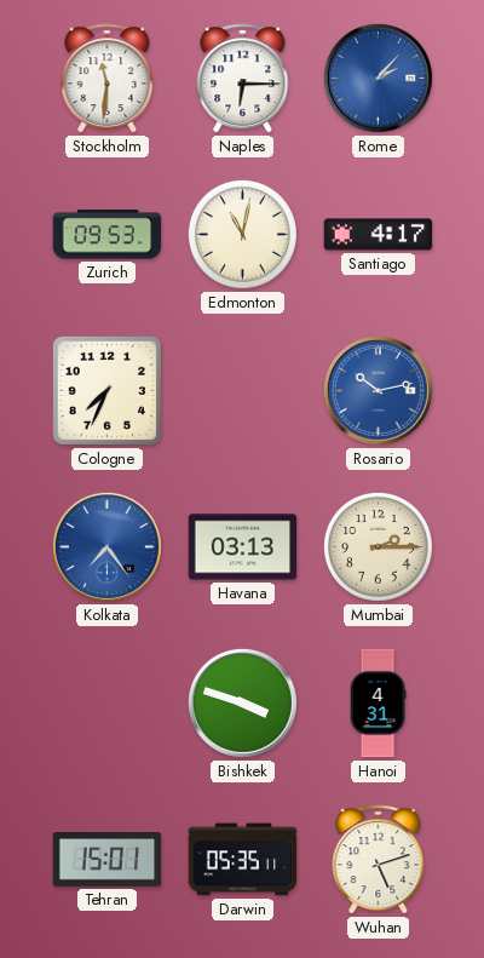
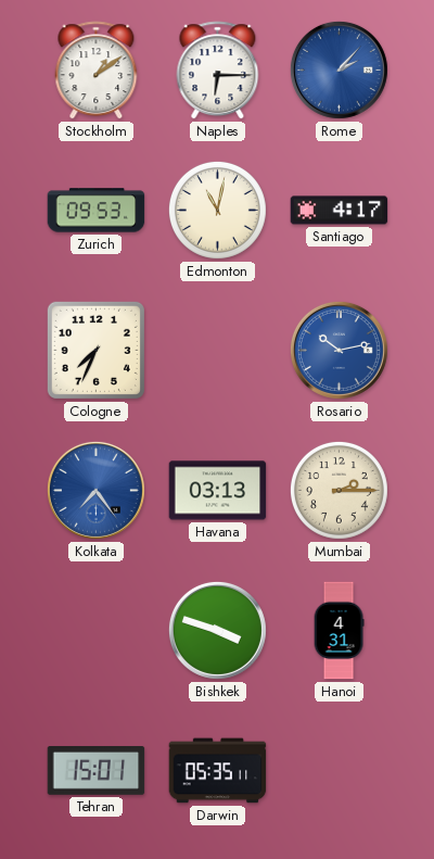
Stockholm: 11:31 -> 1:09 (97, 71)
Wuhan: 5:12 -> none (379, 860)
